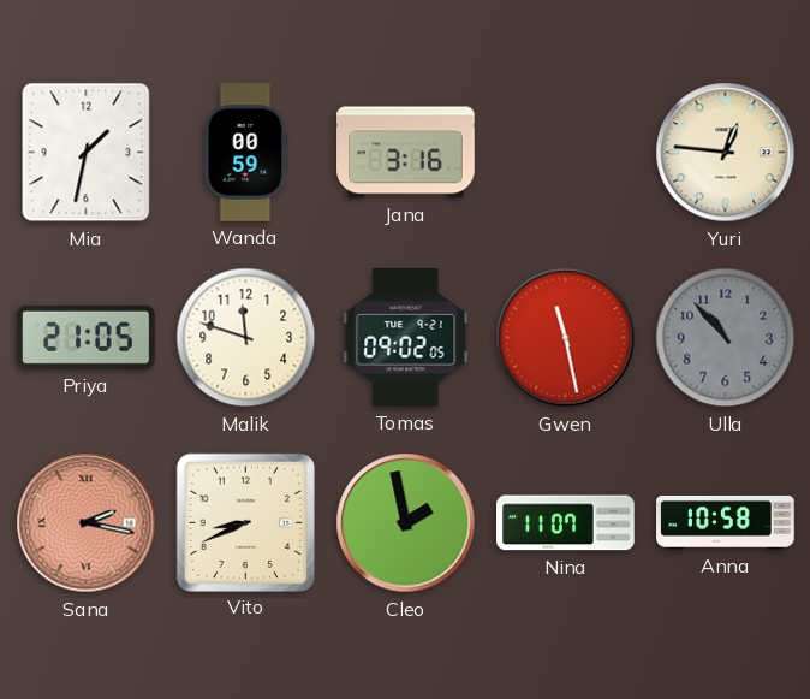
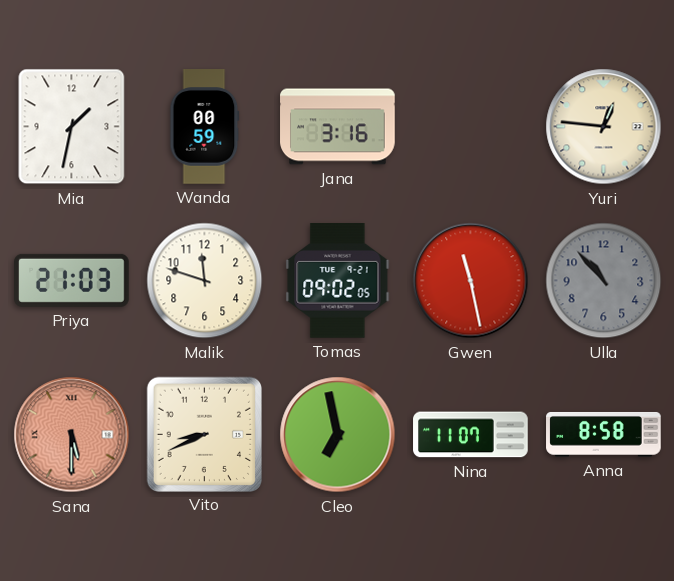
Priya: 21:05 -> 21:03 (72, 280)
Sana: 2:17 -> 5:30 (72, 435)
Cleo: 1:58 -> 6:58 (338, 435)
Anna: 10:58 -> 8:58 (604, 434)
